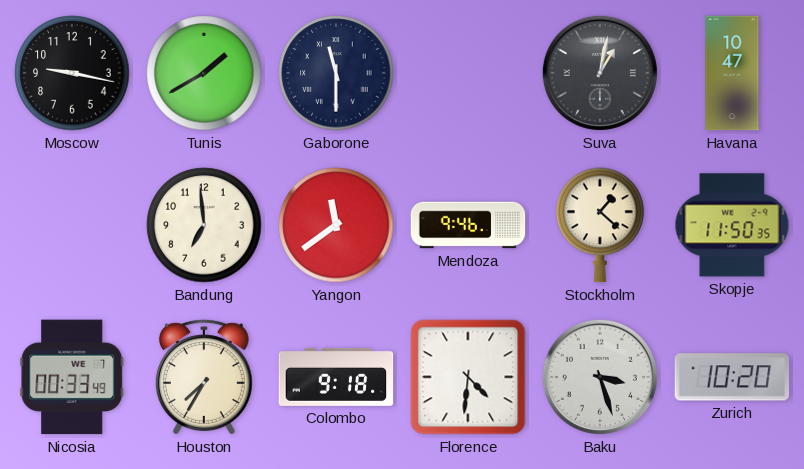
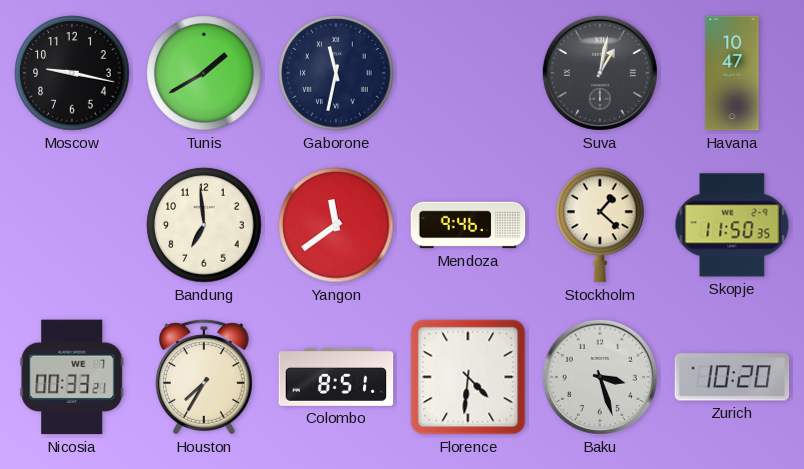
Gaborone: 11:30 -> 11:32 (336, 73)
Nicosia: 00:33:49 -> 00:33:21 (72, 377)
Colombo: 9:18 -> 8:51 (336, 377)
